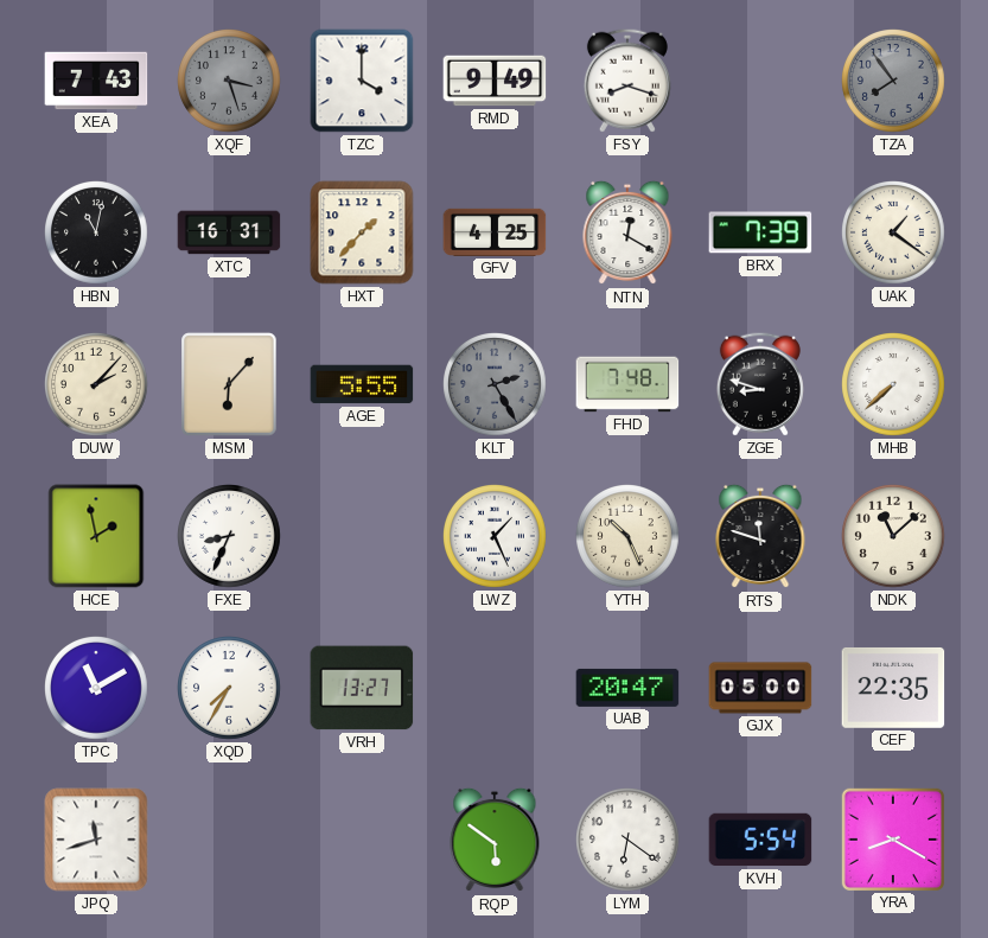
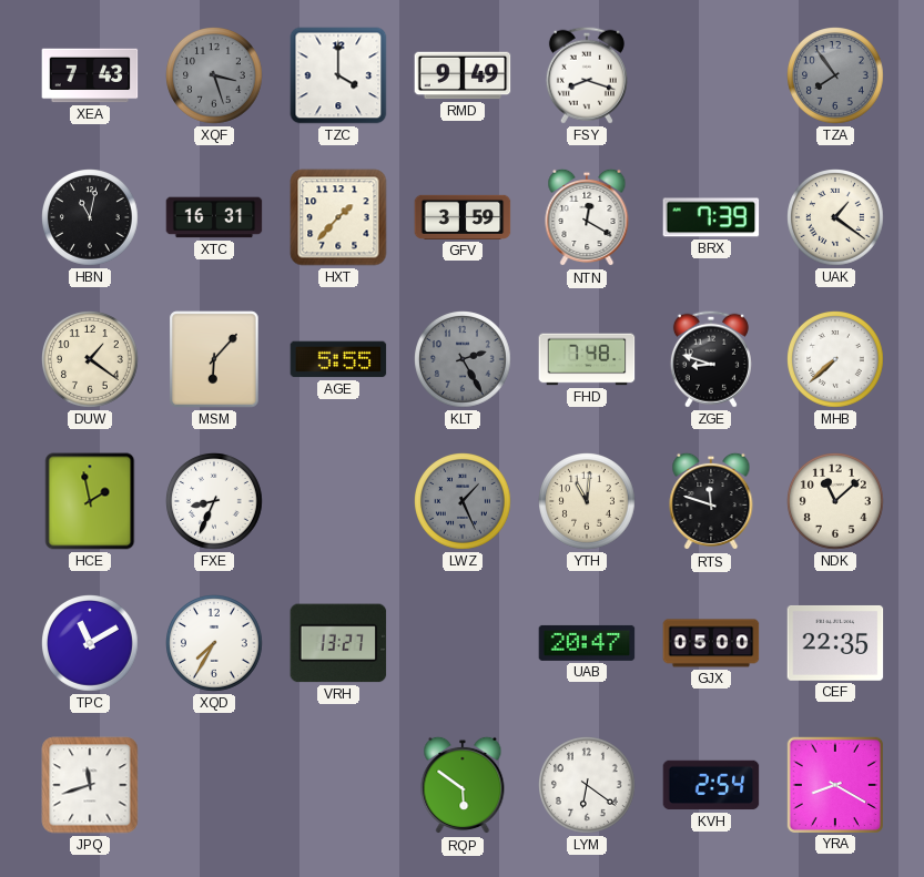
GFV: 4:25 -> 3:59 (463, 217)
DUW: 2:07 -> 1:21 (91, 360)
LWZ dial: white -> grey (464, 502)
YTH: 10:26 -> 11:01 (588, 502)
KVH: 5:54 -> 2:54 (711, 785)
